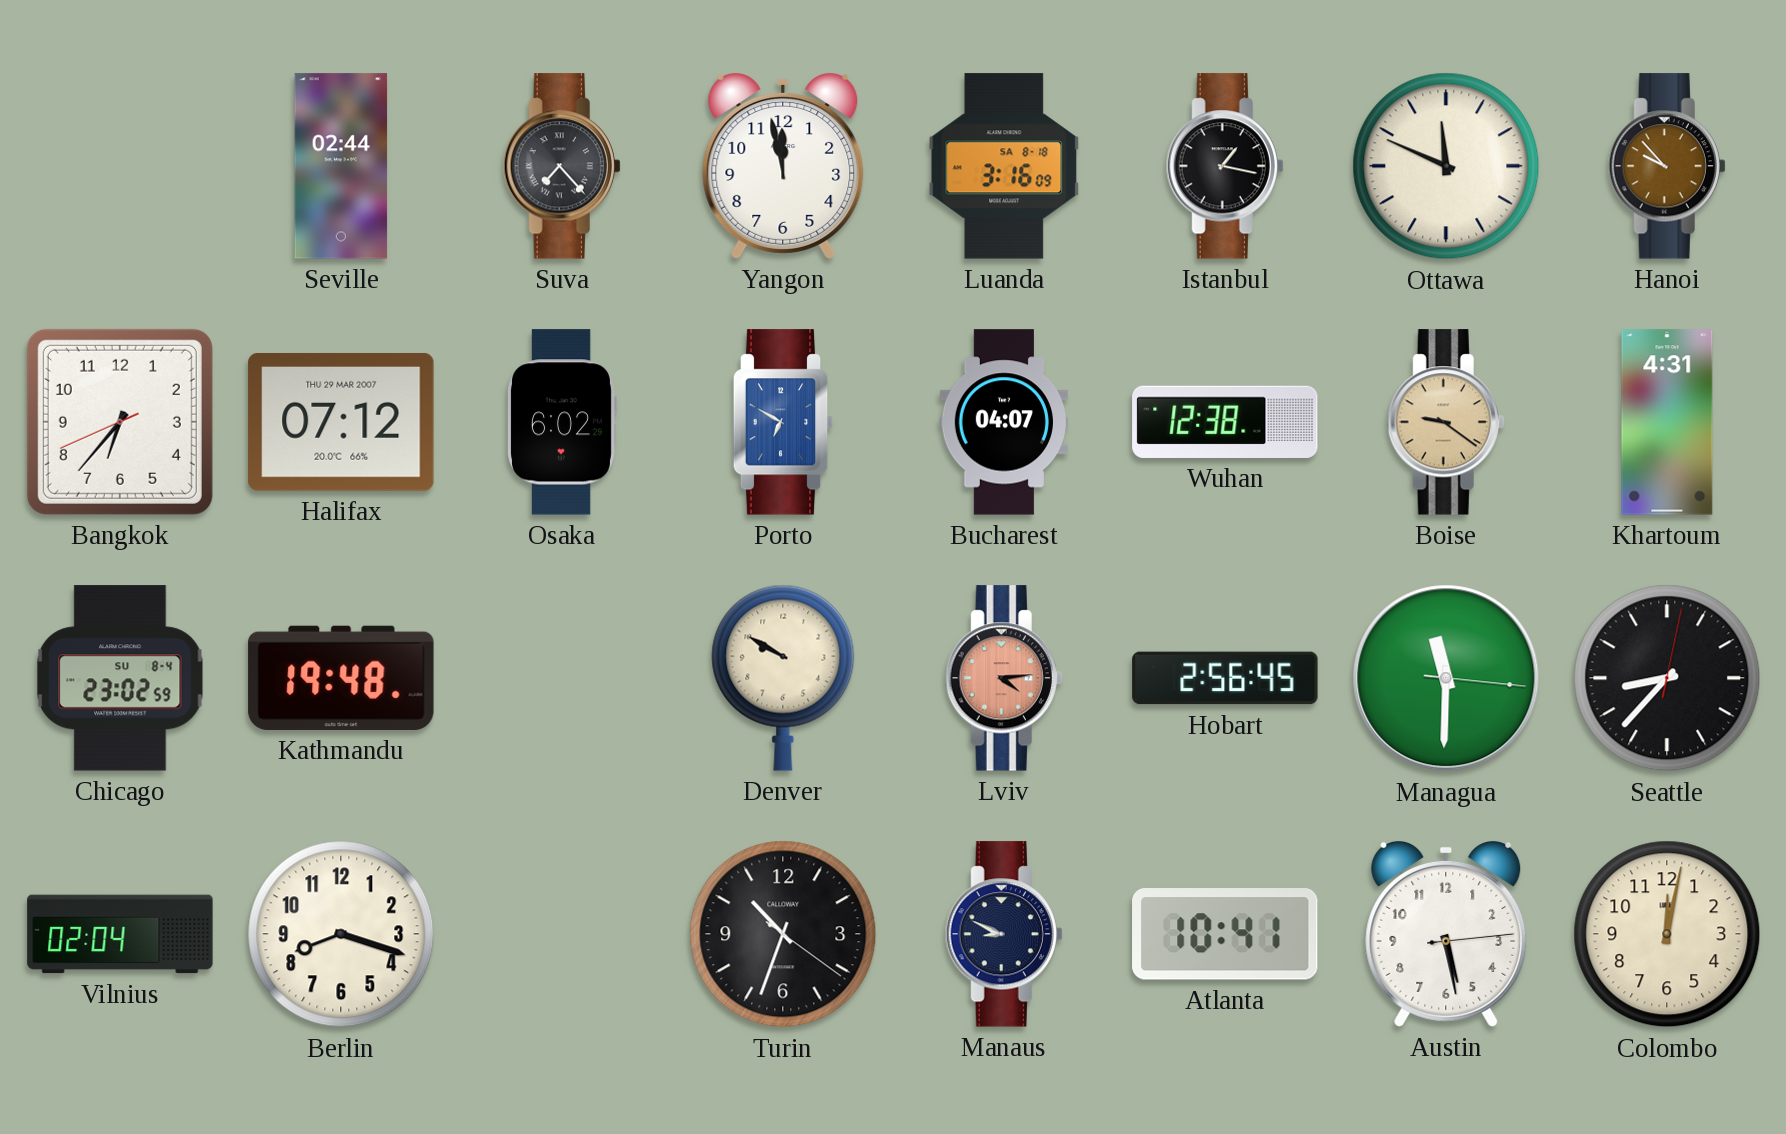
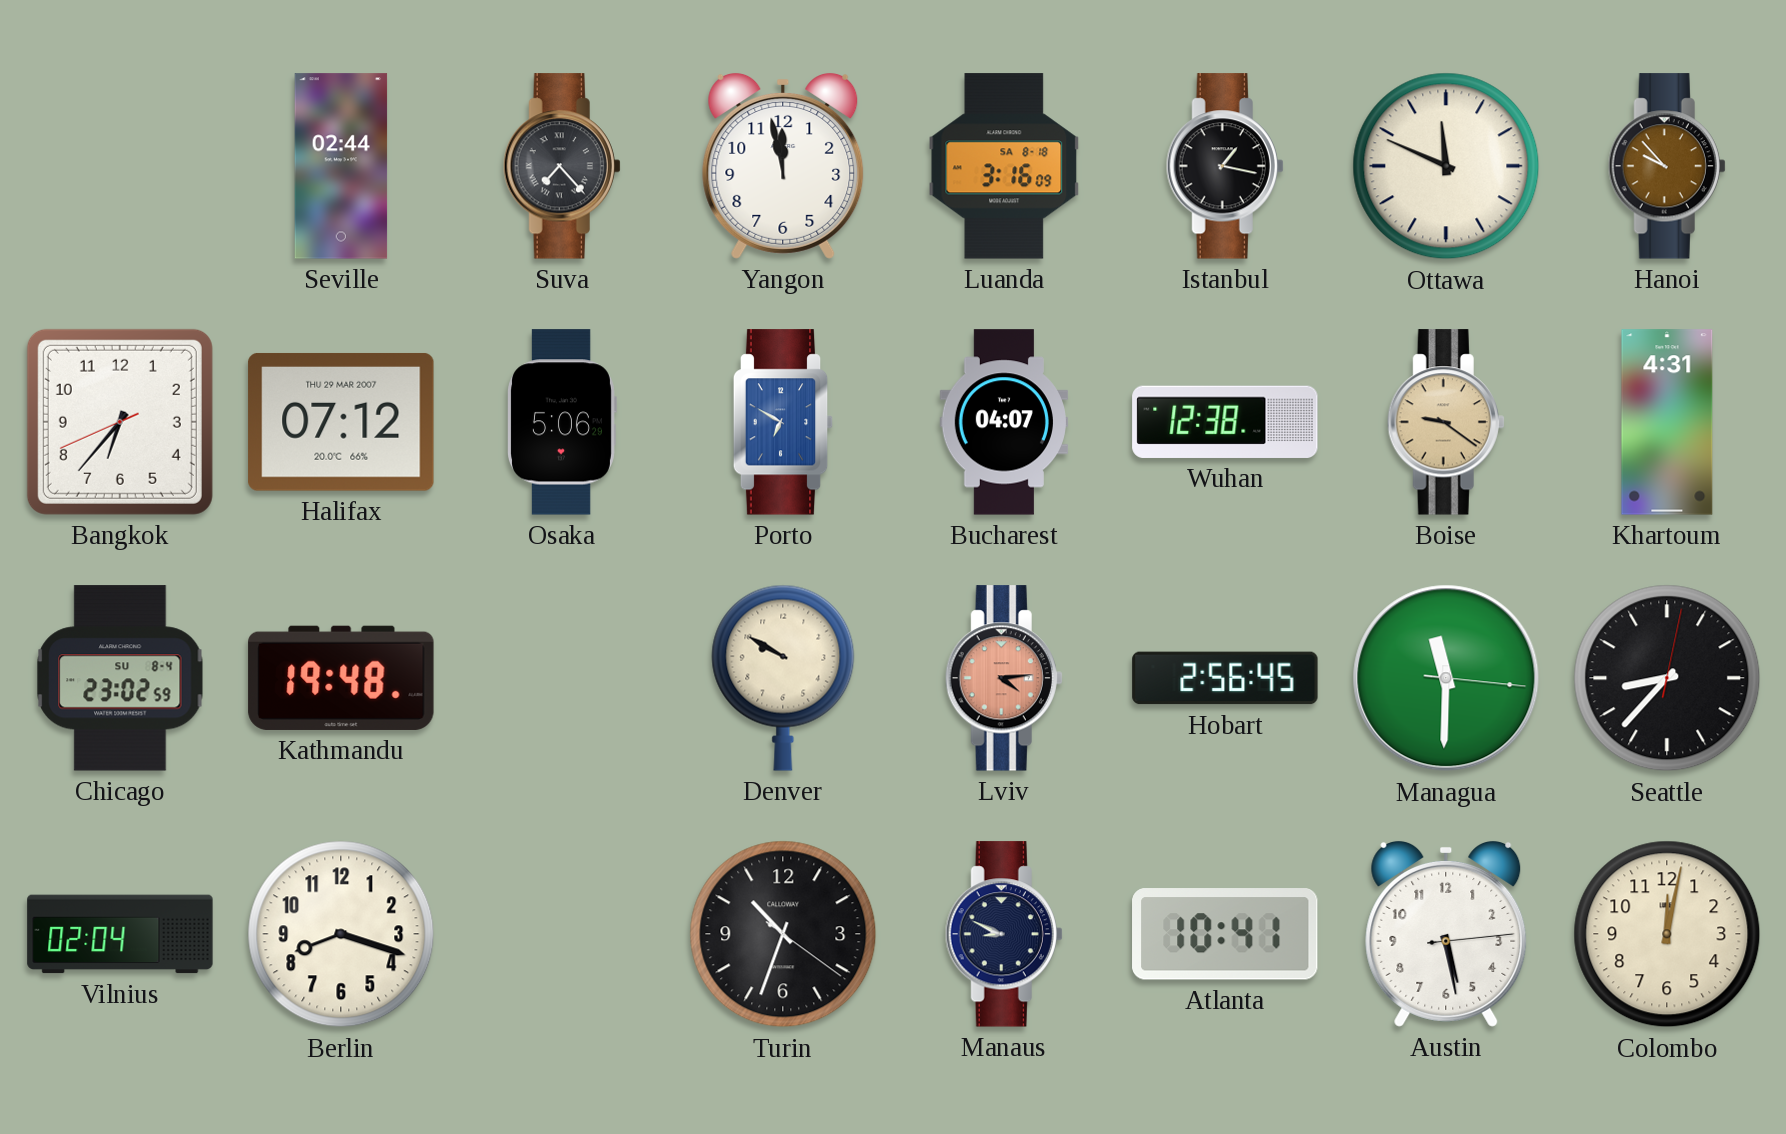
Osaka: 6:02 -> 5:06 (562, 422)
